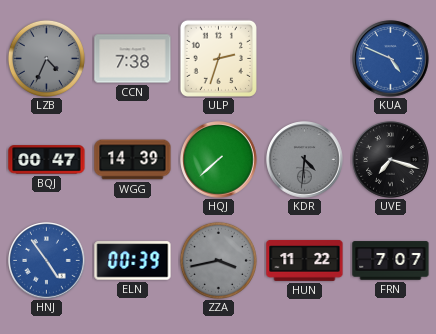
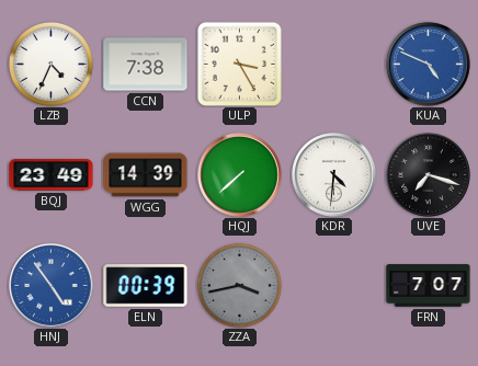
LZB dial: grey -> white (50, 64)
ULP: 2:33 -> 3:25 (239, 64)
BQJ: 00:47 -> 23:49 (52, 175)
KDR dial: grey -> white (334, 175)
HUN: 11:22 -> none (305, 260)
